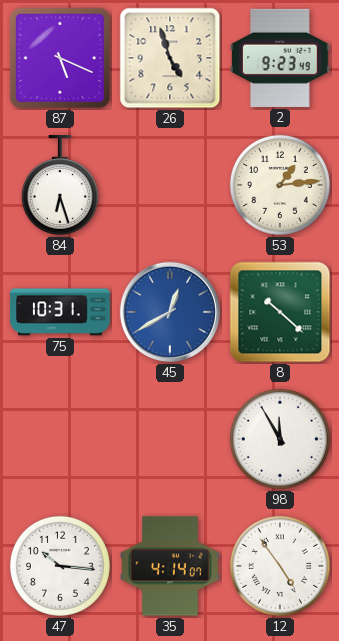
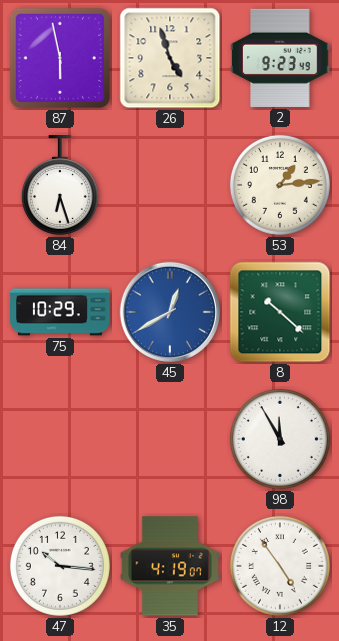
87: 5:19 -> 5:58 (60, 58)
75: 10:31 -> 10:29 (60, 312)
35: 4:14 -> 4:19 (170, 566)
